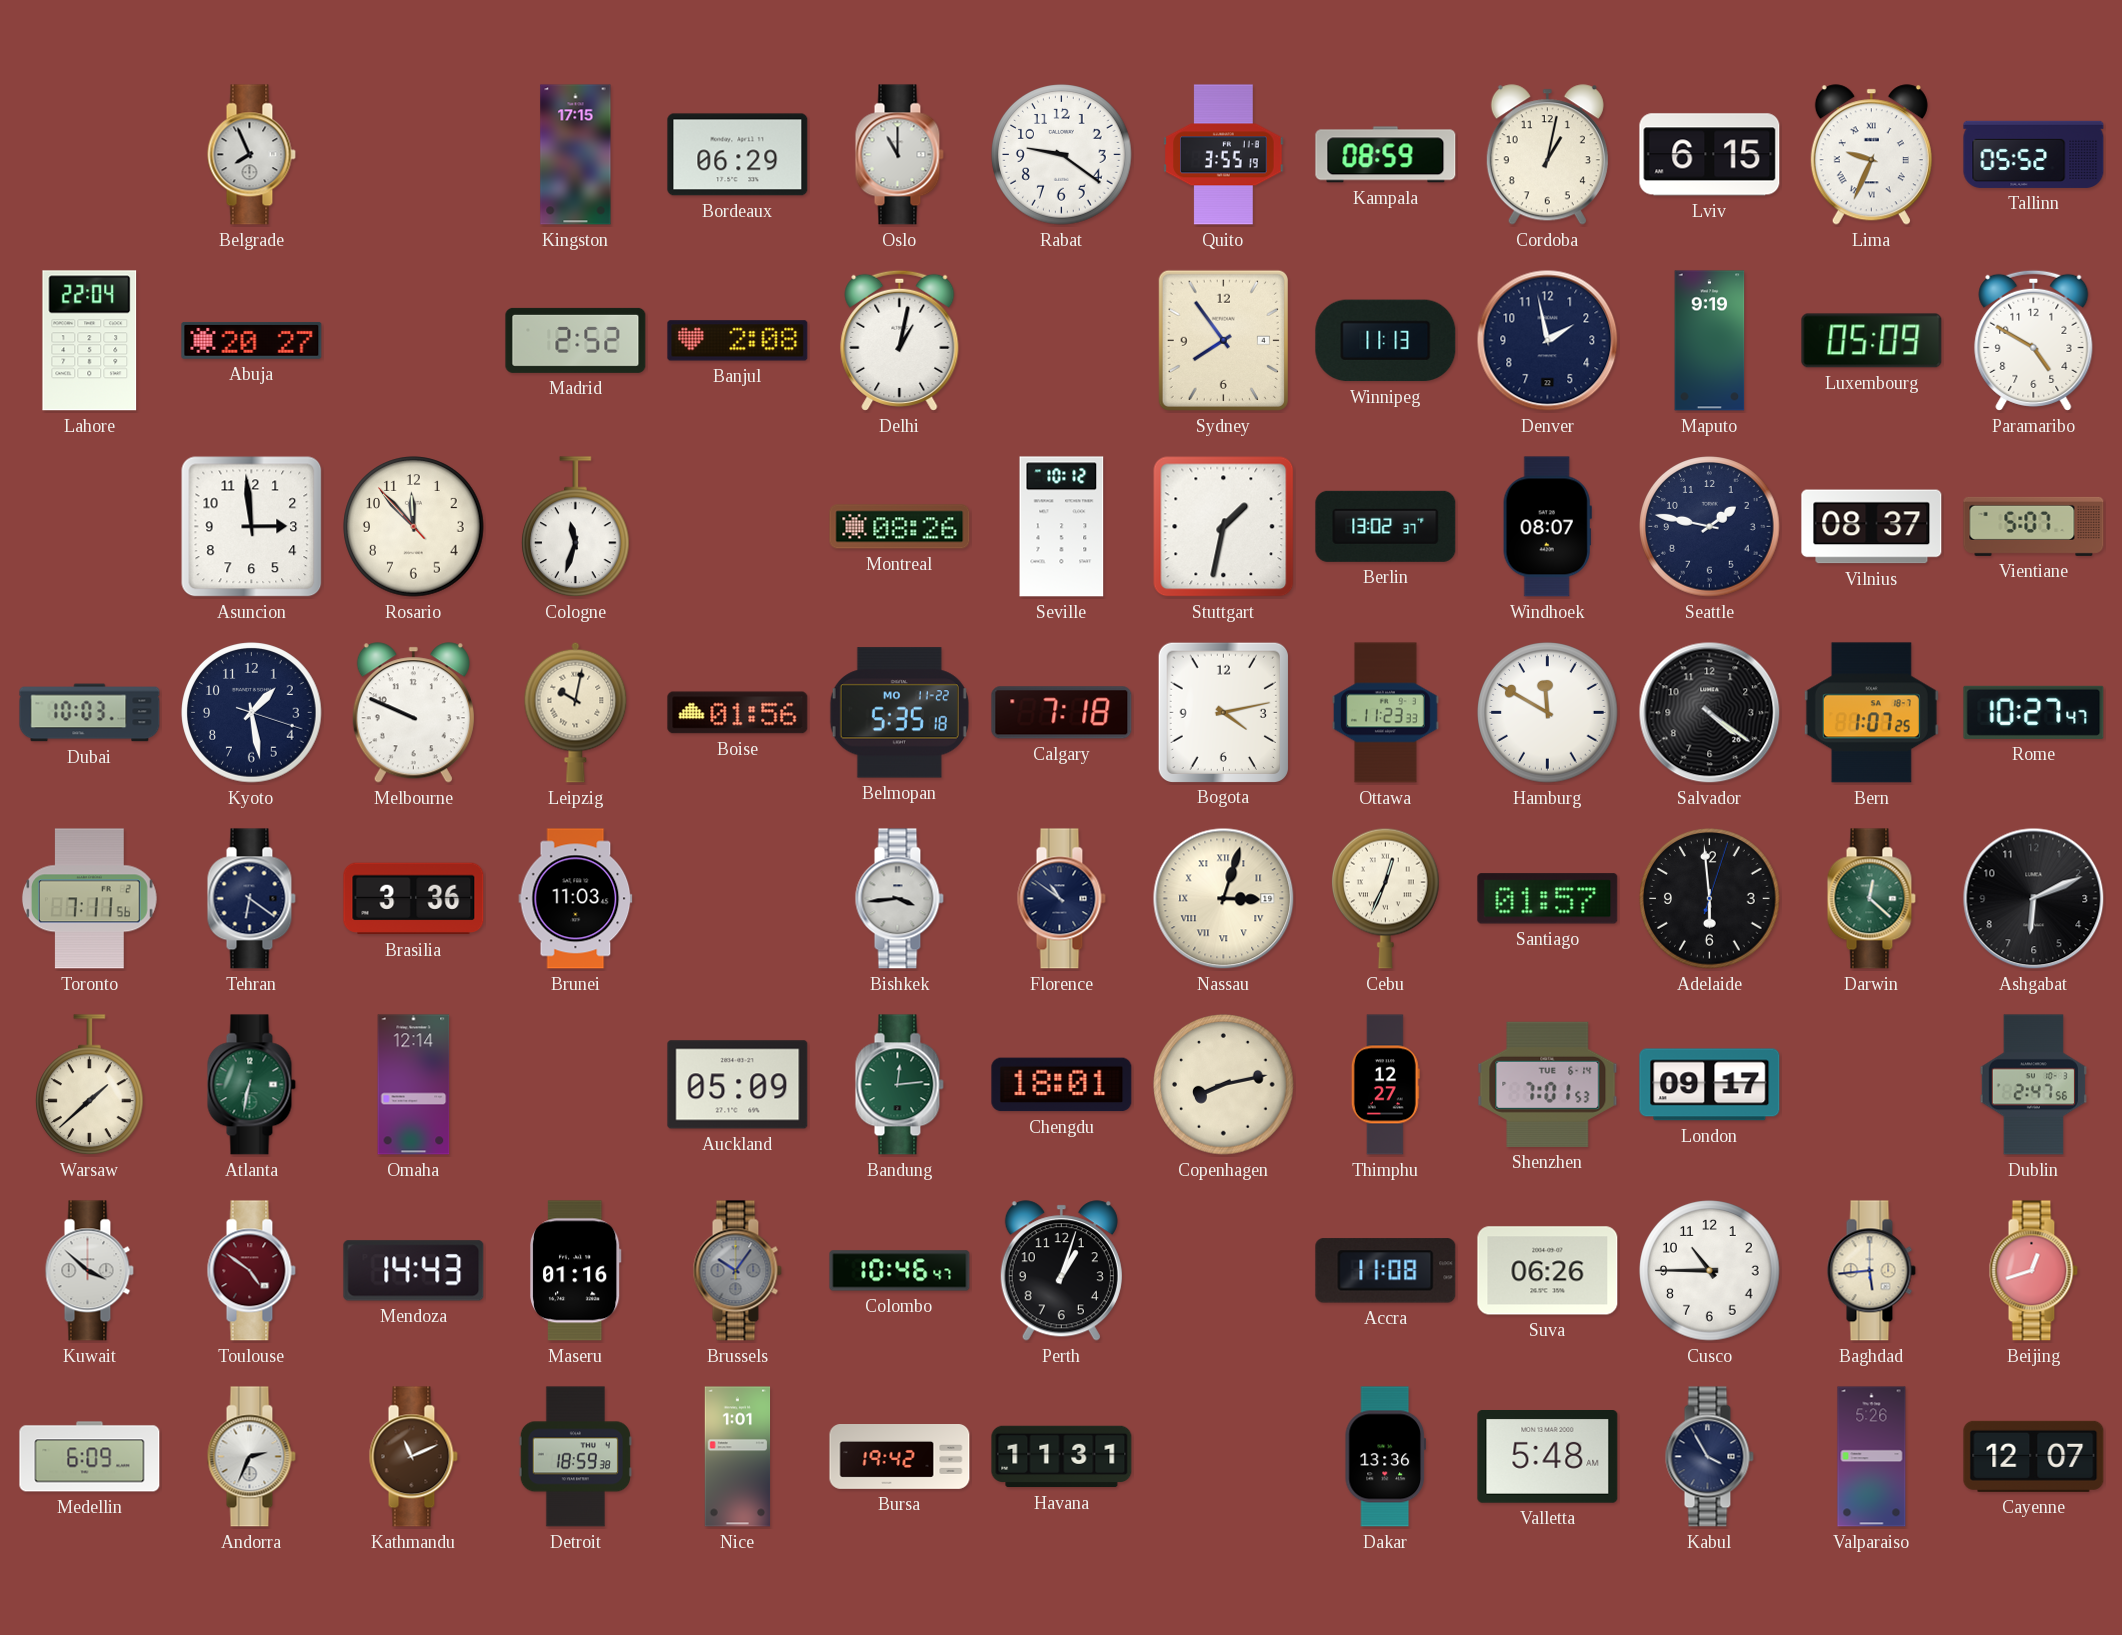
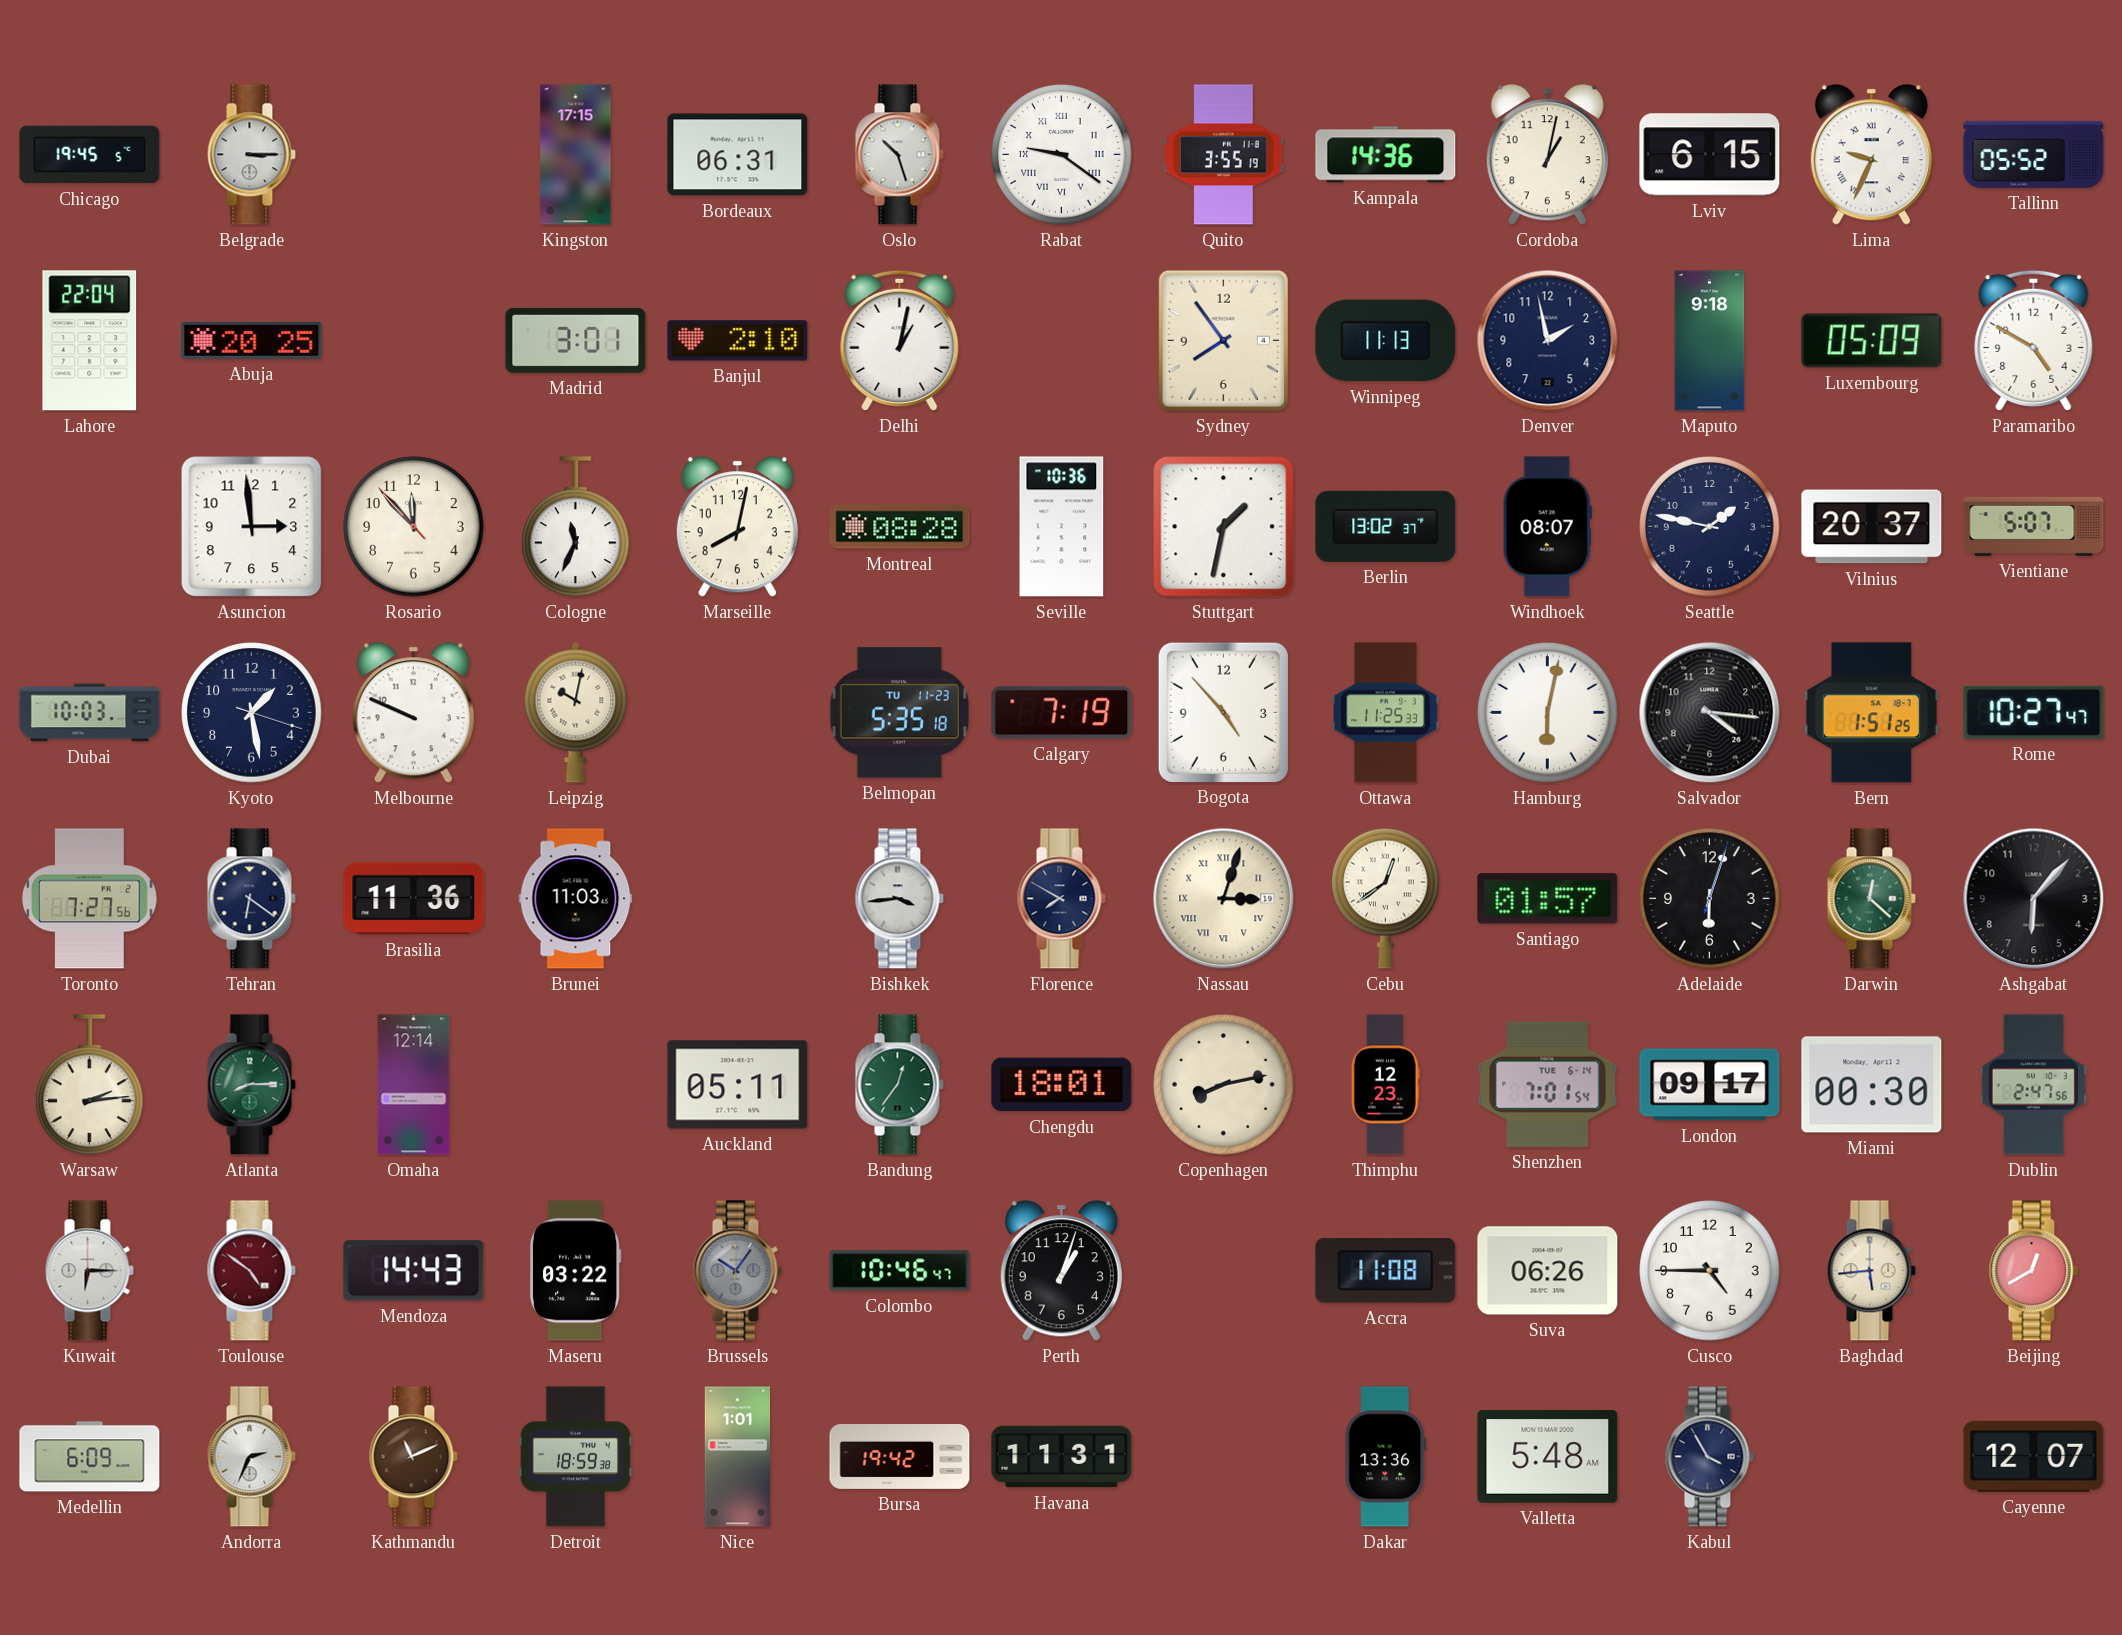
Chicago: none -> 19:45 (90, 155)
Belgrade: 7:56 -> 3:15 (251, 155)
Bordeaux: 06:29 -> 06:31 (738, 155)
Oslo: 11:00 -> 10:27 (899, 155)
Rabat numerals: Arabic -> Roman (1062, 155)
Kampala: 08:59 -> 14:36 (1386, 155)
Abuja: 20:27 -> 20:25 (252, 340)
Madrid: 2:52 -> 3:01 (576, 340)
Banjul: 2:08 -> 2:10 (738, 341)
Maputo: 9:19 -> 9:18 (1710, 341)
Cologne: 11:33 -> 11:34 (576, 527)
Marseille: none -> 8:02 (737, 527)
Montreal: 08:26 -> 08:28 (900, 527)
Seville: 10:12 -> 10:36 (1062, 527)
Vilnius: 08:37 -> 20:37 (1872, 527)
Boise: 01:56 -> none (738, 713)
Belmopan date: MO 11-22 -> TU 11-23 (899, 713)
Calgary: 7:18 -> 7:19 (1062, 713)
Bogota: 4:13 -> 4:53 (1223, 712)
Ottawa: 11:23 -> 11:25 (1385, 713)
Hamburg: 11:50 -> 6:02 (1548, 713)
Salvador: 4:21 -> 4:16 (1710, 713)
Bern: 1:07 -> 1:51 (1871, 713)
Toronto: 7:11 -> 7:27 (89, 899)
Brasilia: 3:36 -> 11:36 (414, 899)
Florence: 10:51 -> 7:50 (1061, 899)
Cebu: 12:34 -> 12:39 (1386, 898)
Adelaide: 5:59 -> 6:03 (1710, 899)
Ashgabat: 6:11 -> 6:07 (2034, 899)
Warsaw: 1:38 -> 2:14 (90, 1085)
Atlanta: 6:32 -> 8:15 (251, 1085)
Auckland: 05:09 -> 05:11 (738, 1085)
Bandung: 12:14 -> 12:36 (899, 1085)
Thimphu: 12:27 -> 12:23 (1385, 1085)
Shenzhen: 7:01:53 -> 7:01:54 (1548, 1084)
Miami: none -> 00:30 (1872, 1085)
Kuwait: 3:52 -> 6:15 (89, 1271)
Maseru: 01:16 -> 03:22 (576, 1271)
Cusco: 10:45 -> 4:45 (1710, 1271)
Beijing: 12:42 -> 12:40 (2033, 1271)
Valparaiso: 5:26 -> none (1872, 1457)
